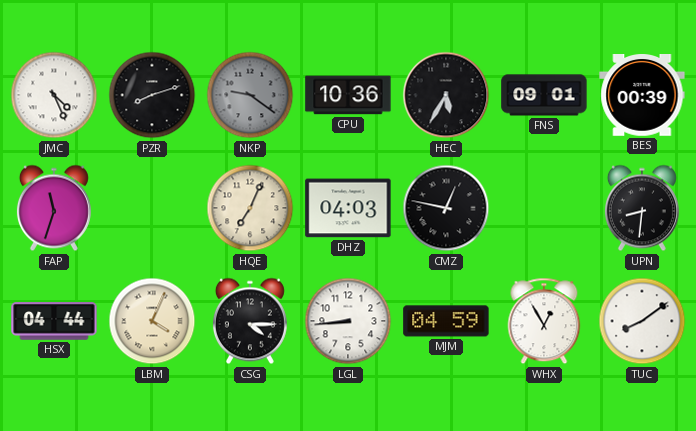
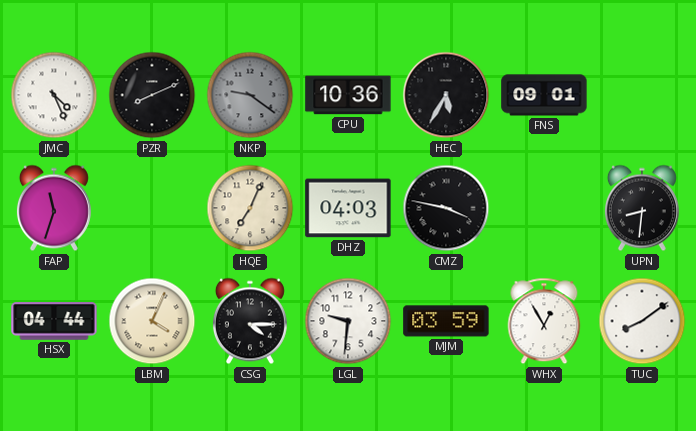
PZR: 8:12 -> 8:11 (152, 95)
BES: 00:39 -> none (642, 96)
CMZ: 12:47 -> 3:47 (446, 208)
LGL: 8:44 -> 9:31 (348, 321)
MJM: 04:59 -> 03:59 (446, 321)
